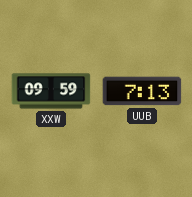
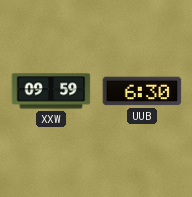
UUB: 7:13 -> 6:30 (142, 91)
